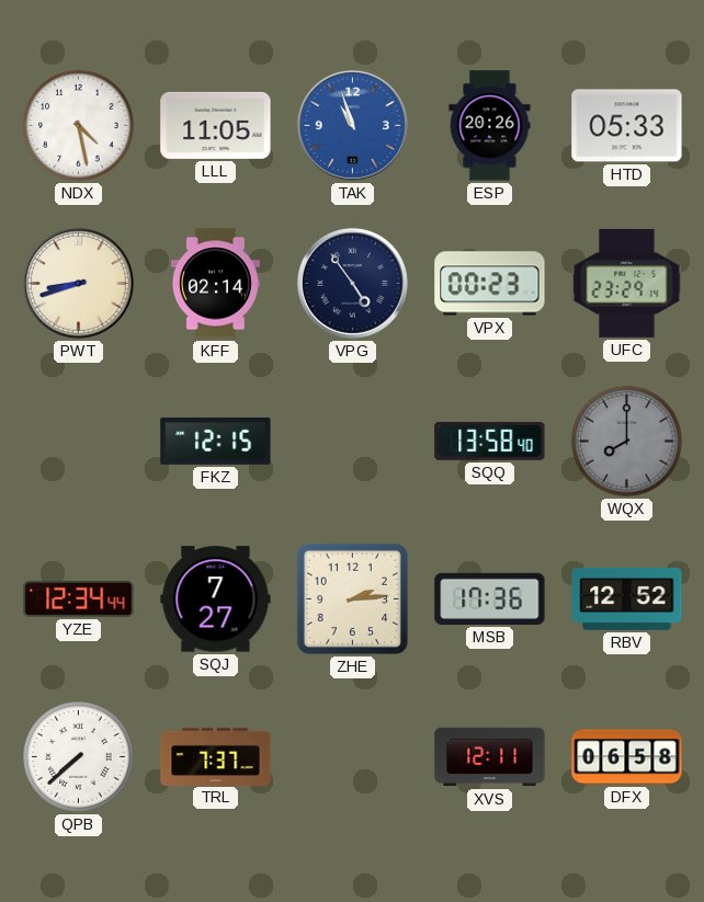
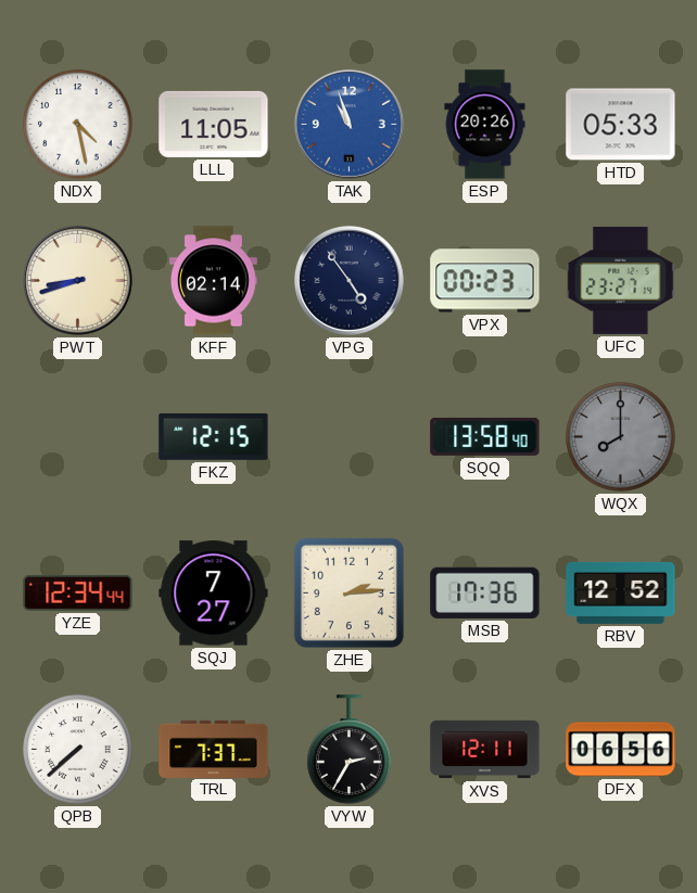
UFC: 23:29 -> 23:27 (621, 280)
VYW: none -> 2:35 (350, 750)
DFX: 06:58 -> 06:56 (621, 750)
